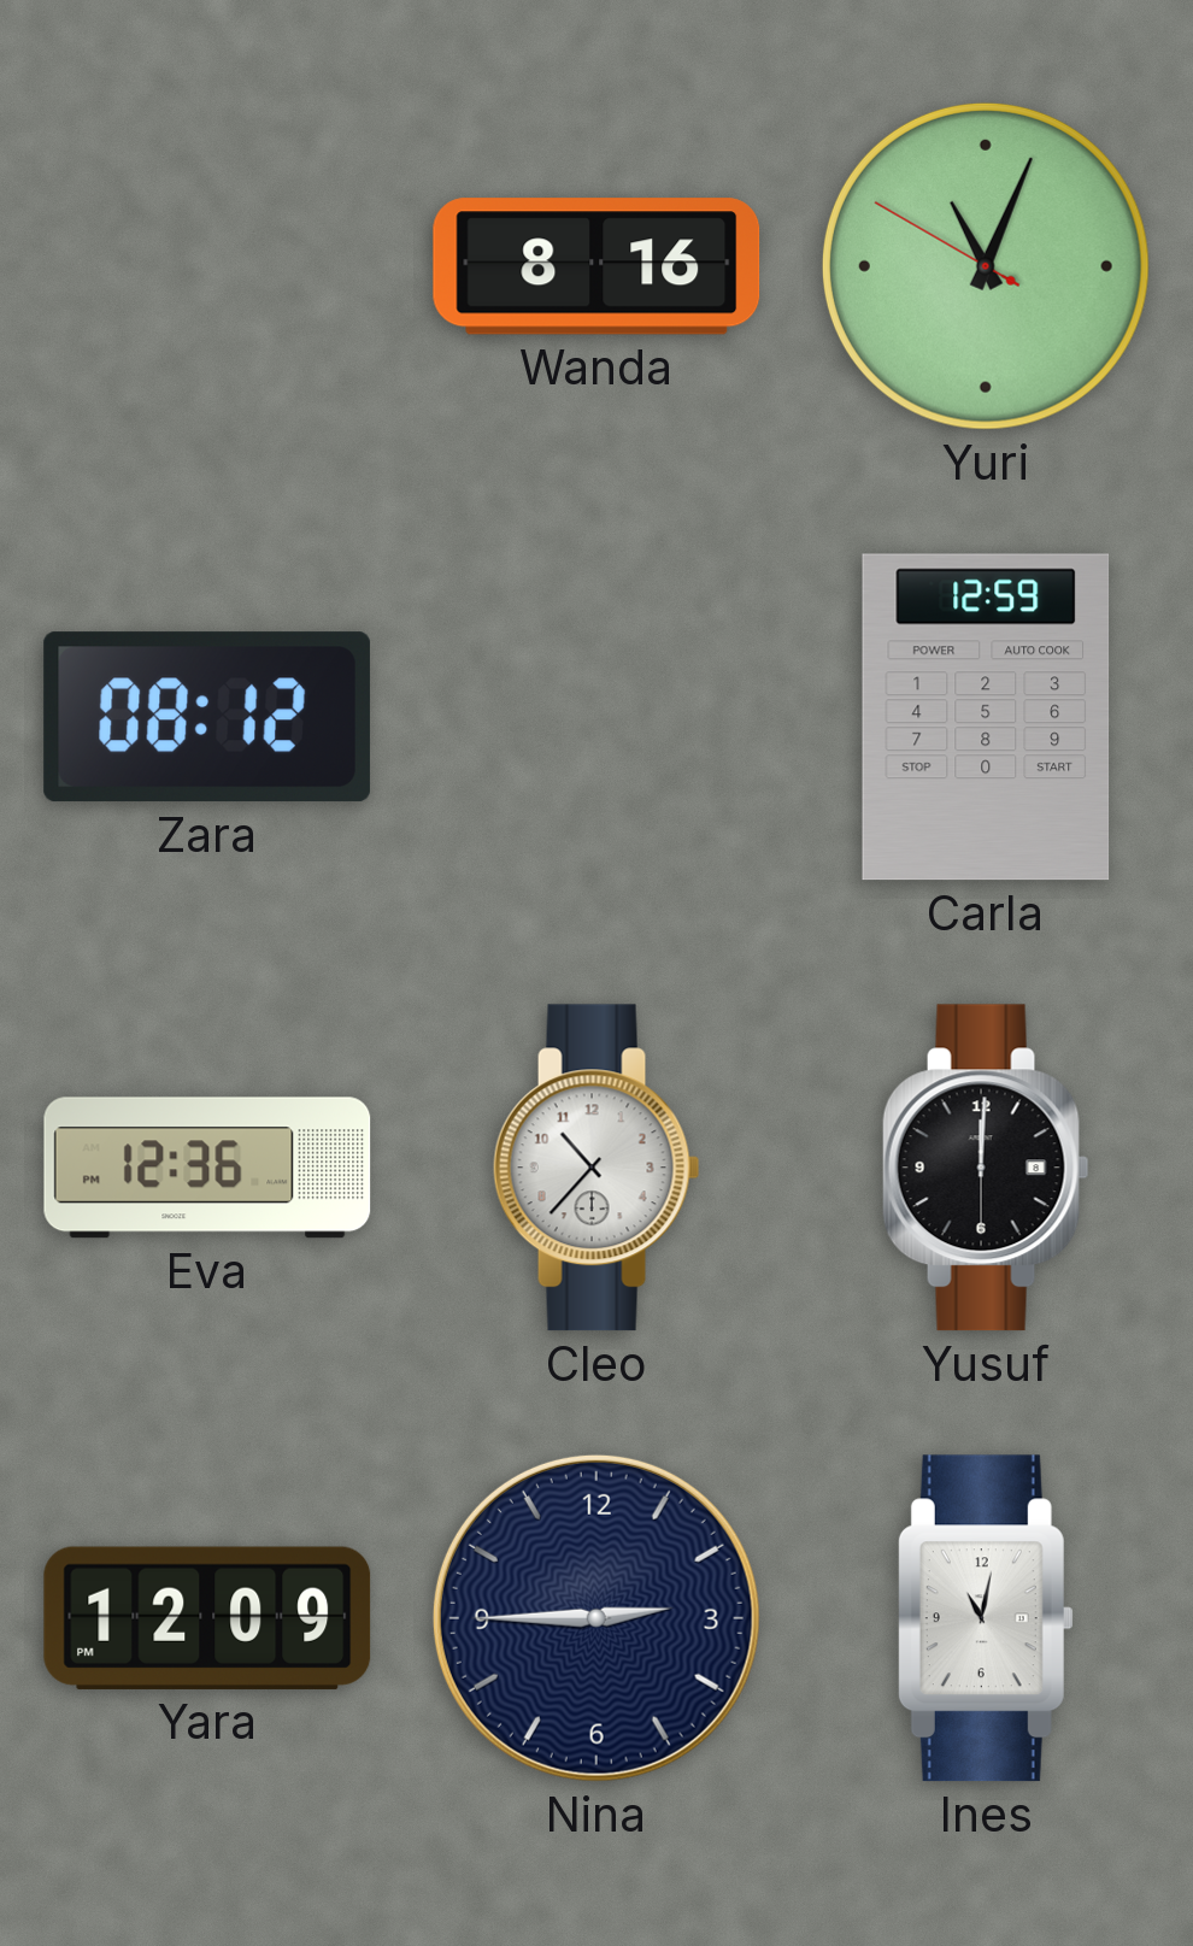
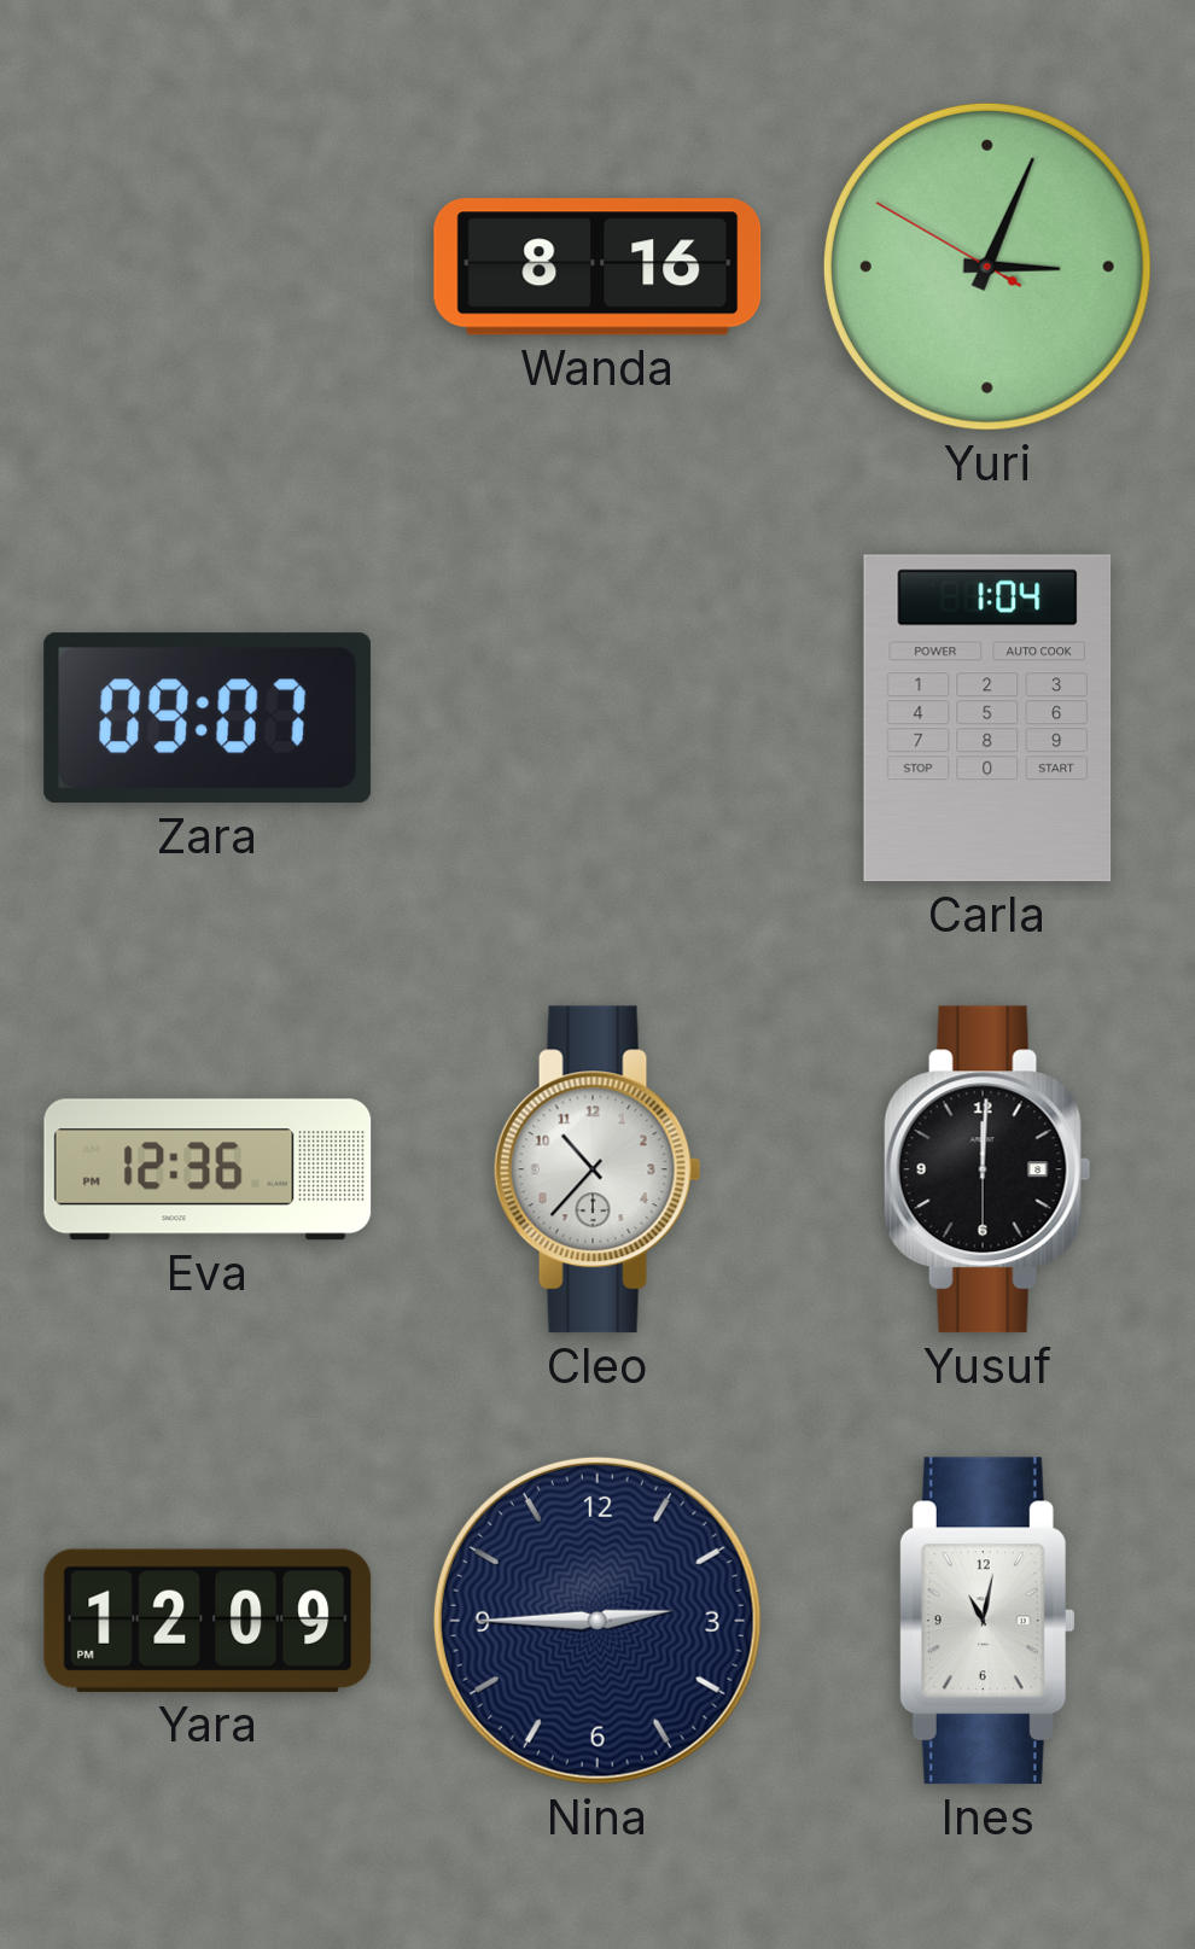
Yuri: 11:03 -> 3:03 (987, 267)
Zara: 08:12 -> 09:07 (208, 718)
Carla: 12:59 -> 1:04 (987, 718)
